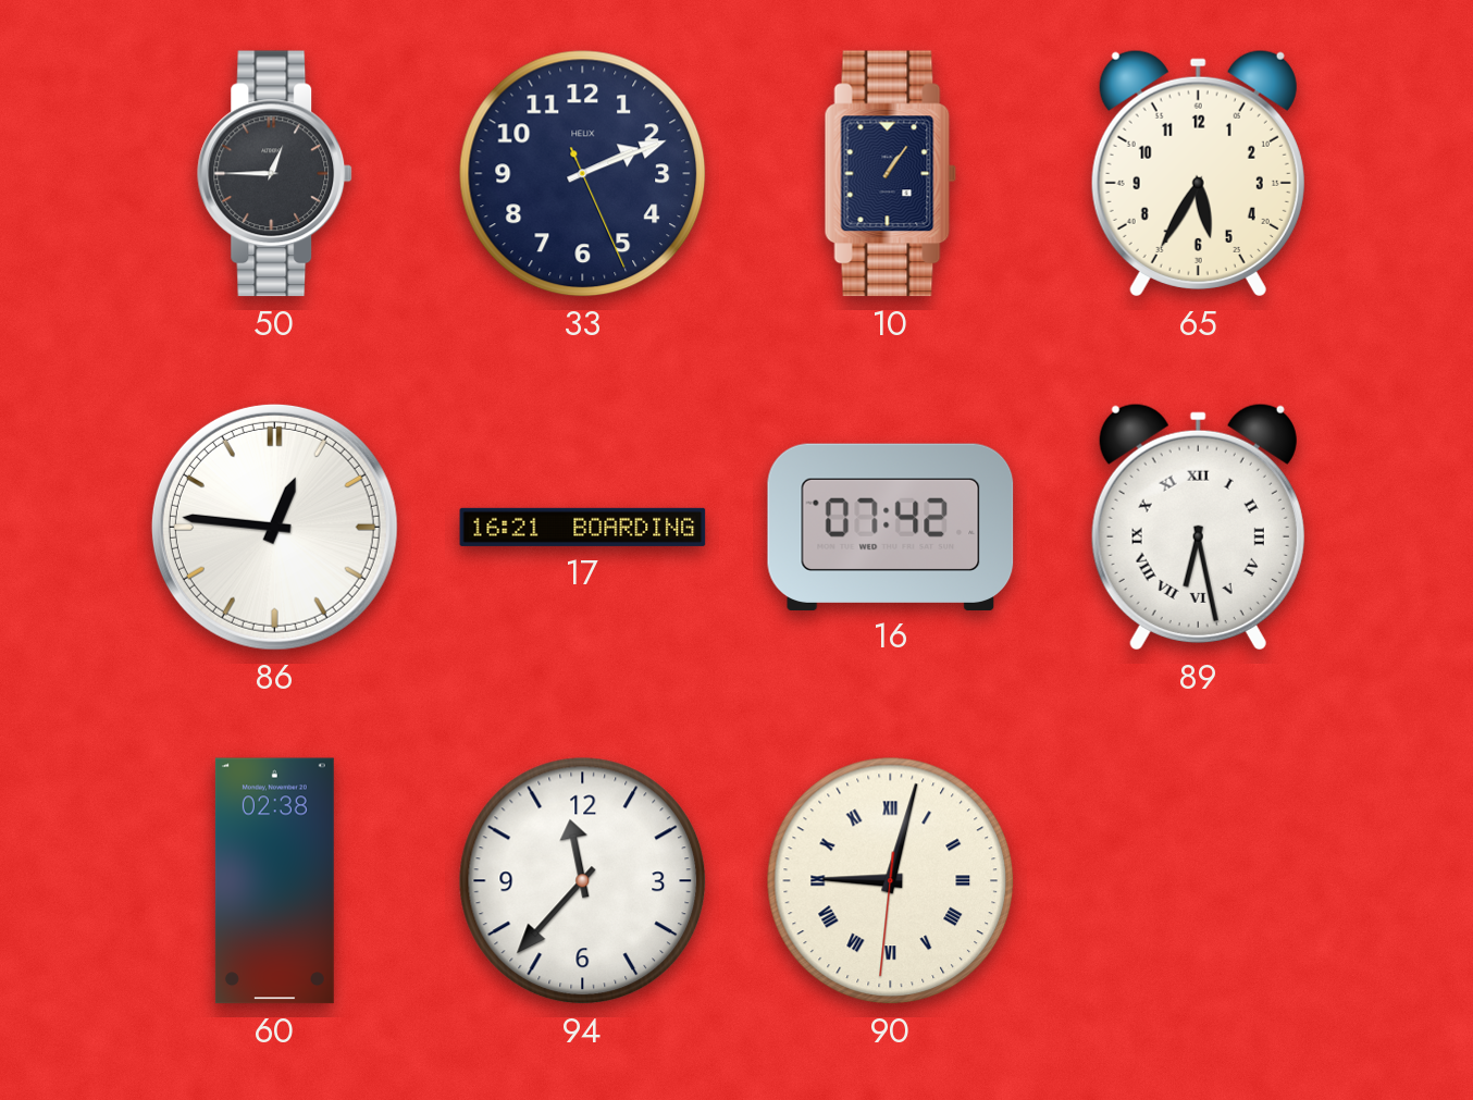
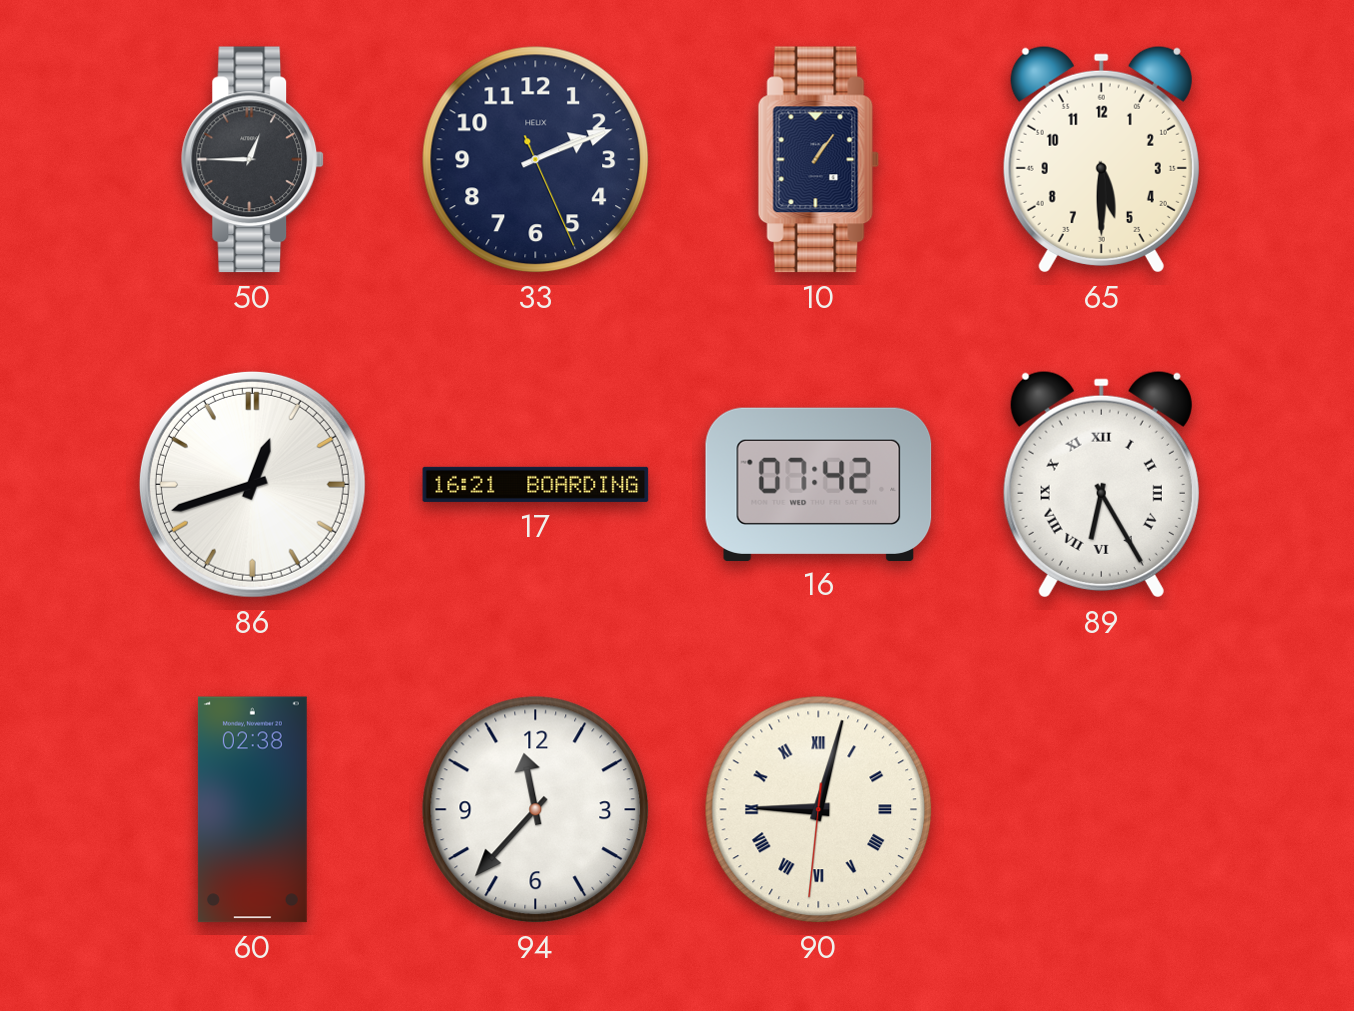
65: 5:35 -> 5:30 (1101, 159)
86: 12:46 -> 12:42 (252, 484)
89: 6:28 -> 6:25 (1101, 484)
